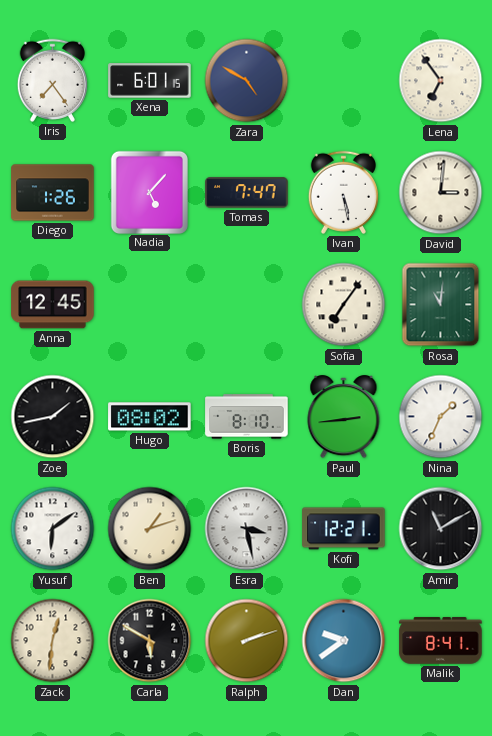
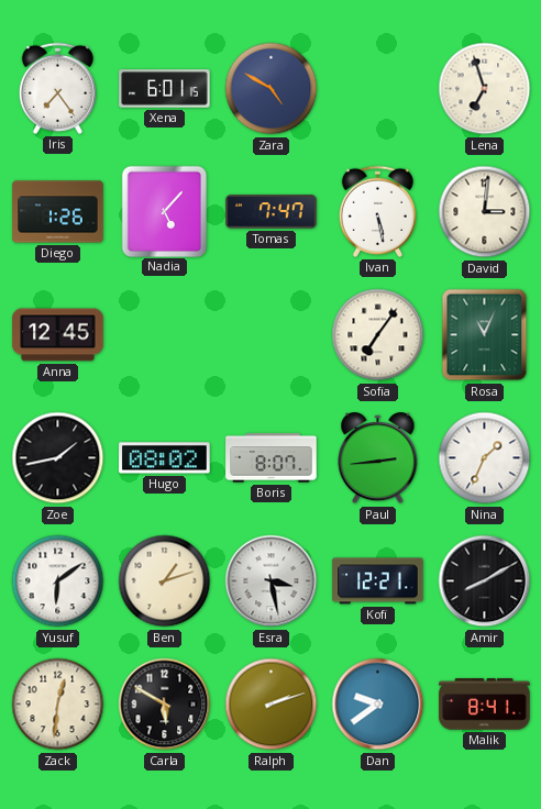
Lena: 6:54 -> 6:57 (485, 89)
Rosa: 11:01 -> 11:04 (485, 335)
Boris: 8:10 -> 8:07 (272, 458)
Amir: 11:10 -> 8:10 (485, 581)
